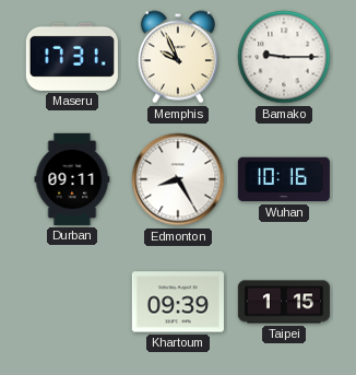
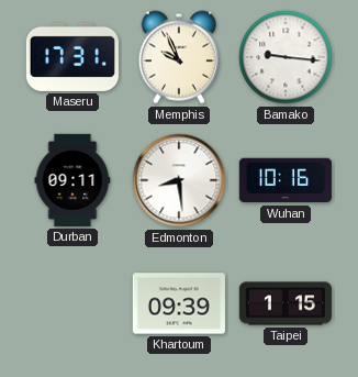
Bamako: 9:15 -> 9:16 (286, 57)
Edmonton: 8:25 -> 8:29 (179, 180)
